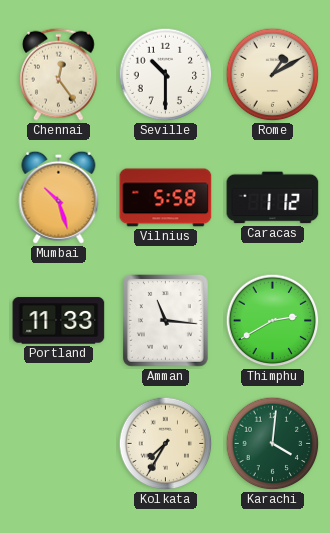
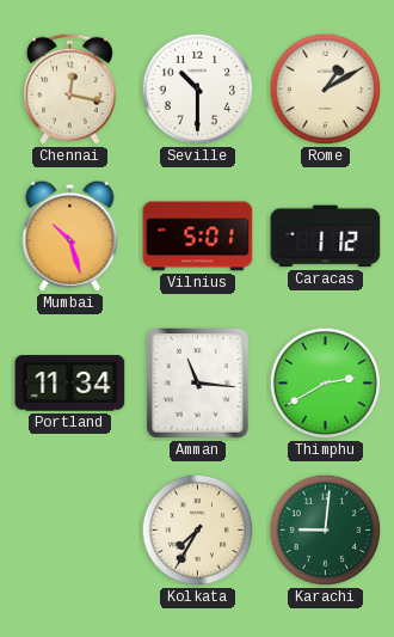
Chennai: 12:24 -> 12:17 (70, 88)
Vilnius: 5:58 -> 5:01 (198, 237)
Portland: 11:33 -> 11:34 (70, 384)
Karachi: 4:01 -> 9:01 (326, 531)
